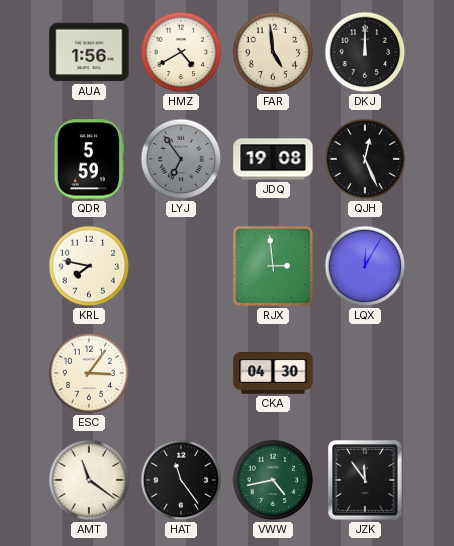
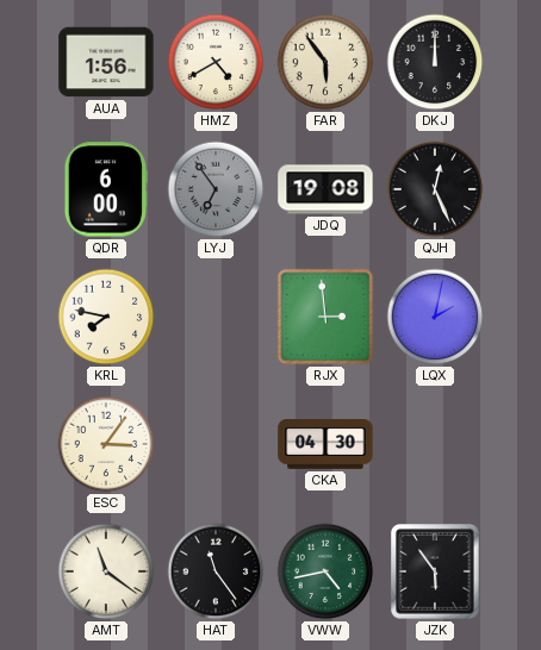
FAR: 4:59 -> 5:54 (325, 62)
QDR: 5:59 -> 6:00 (106, 189)
LQX: 12:05 -> 2:02 (435, 317)
JZK: 11:54 -> 5:54 (436, 571)
